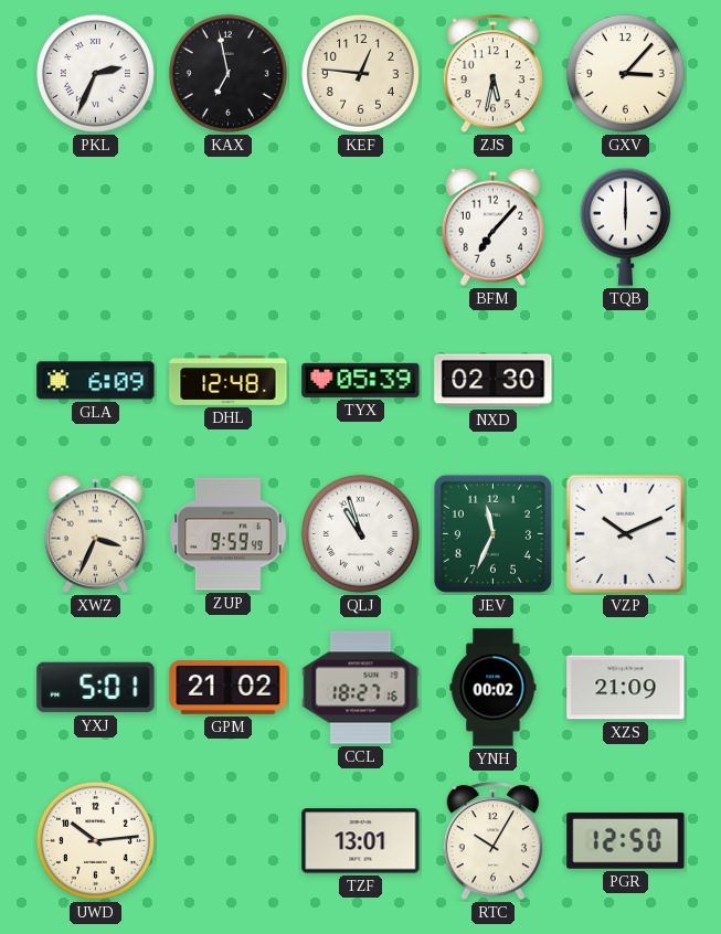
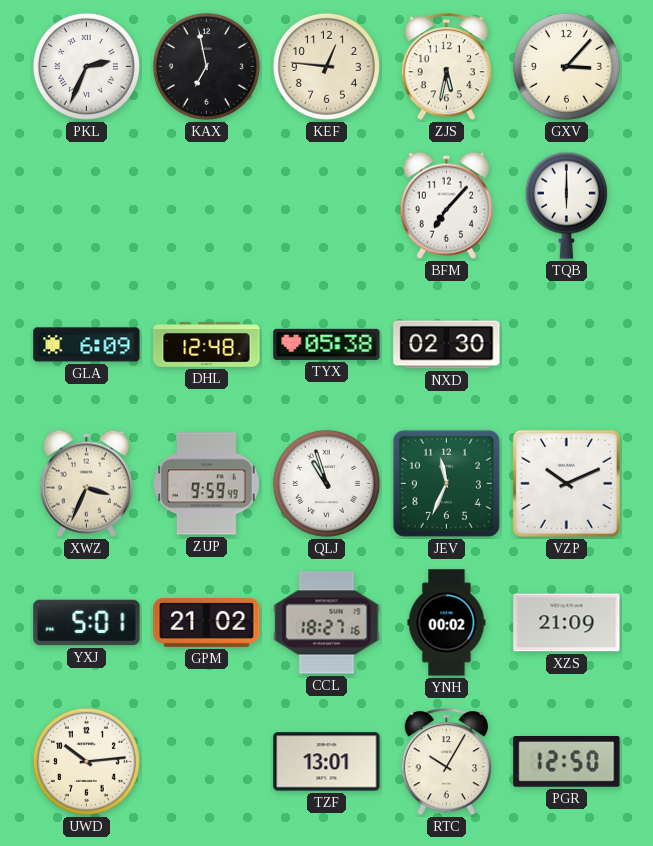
TYX: 05:39 -> 05:38 (327, 344)
